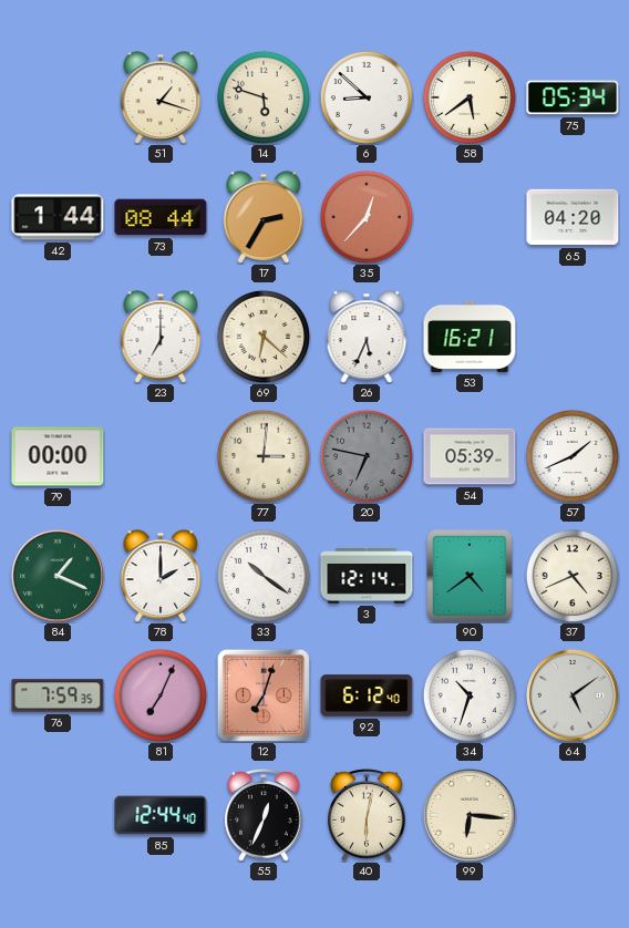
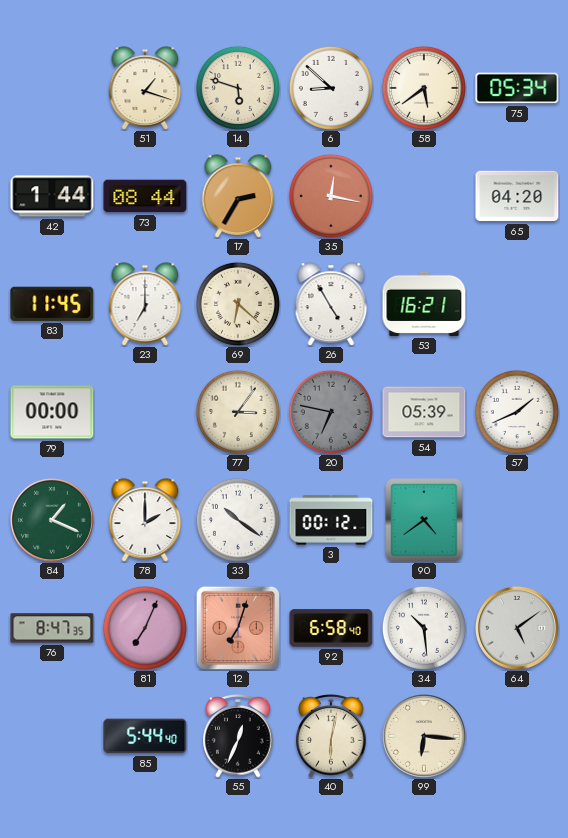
35: 12:37 -> 12:17 (331, 196)
83: none -> 11:45 (52, 304)
26: 5:34 -> 4:55 (331, 304)
77: 3:01 -> 3:06 (238, 412)
3: 12:14 -> 00:12 (331, 520)
37: 4:41 -> none (573, 576)
76: 7:59 -> 8:47 (52, 628)
92: 6:12 -> 6:58 (331, 628)
34: 10:33 -> 10:29 (424, 628)
85: 12:44 -> 5:44 (145, 736)
